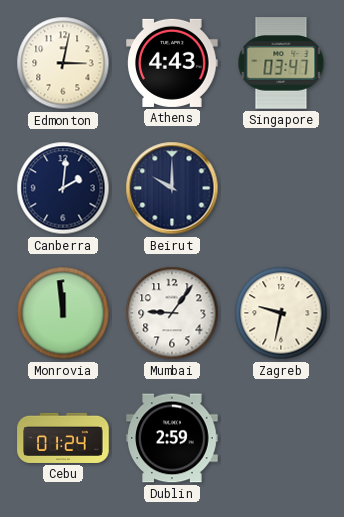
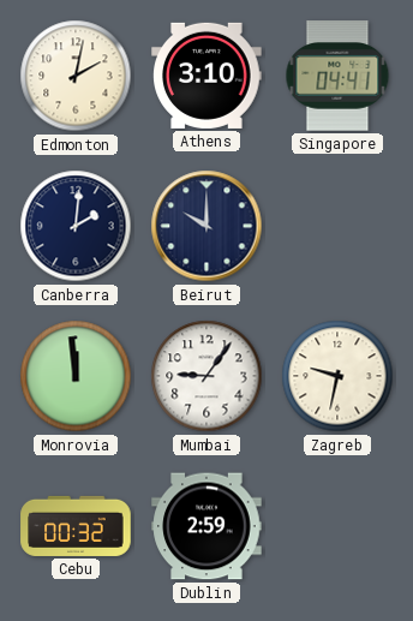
Edmonton: 3:02 -> 2:02 (76, 76)
Athens: 4:43 -> 3:10 (206, 76)
Singapore: 03:47 -> 04:41 (337, 76)
Cebu: 01:24 -> 00:32 (76, 526)
